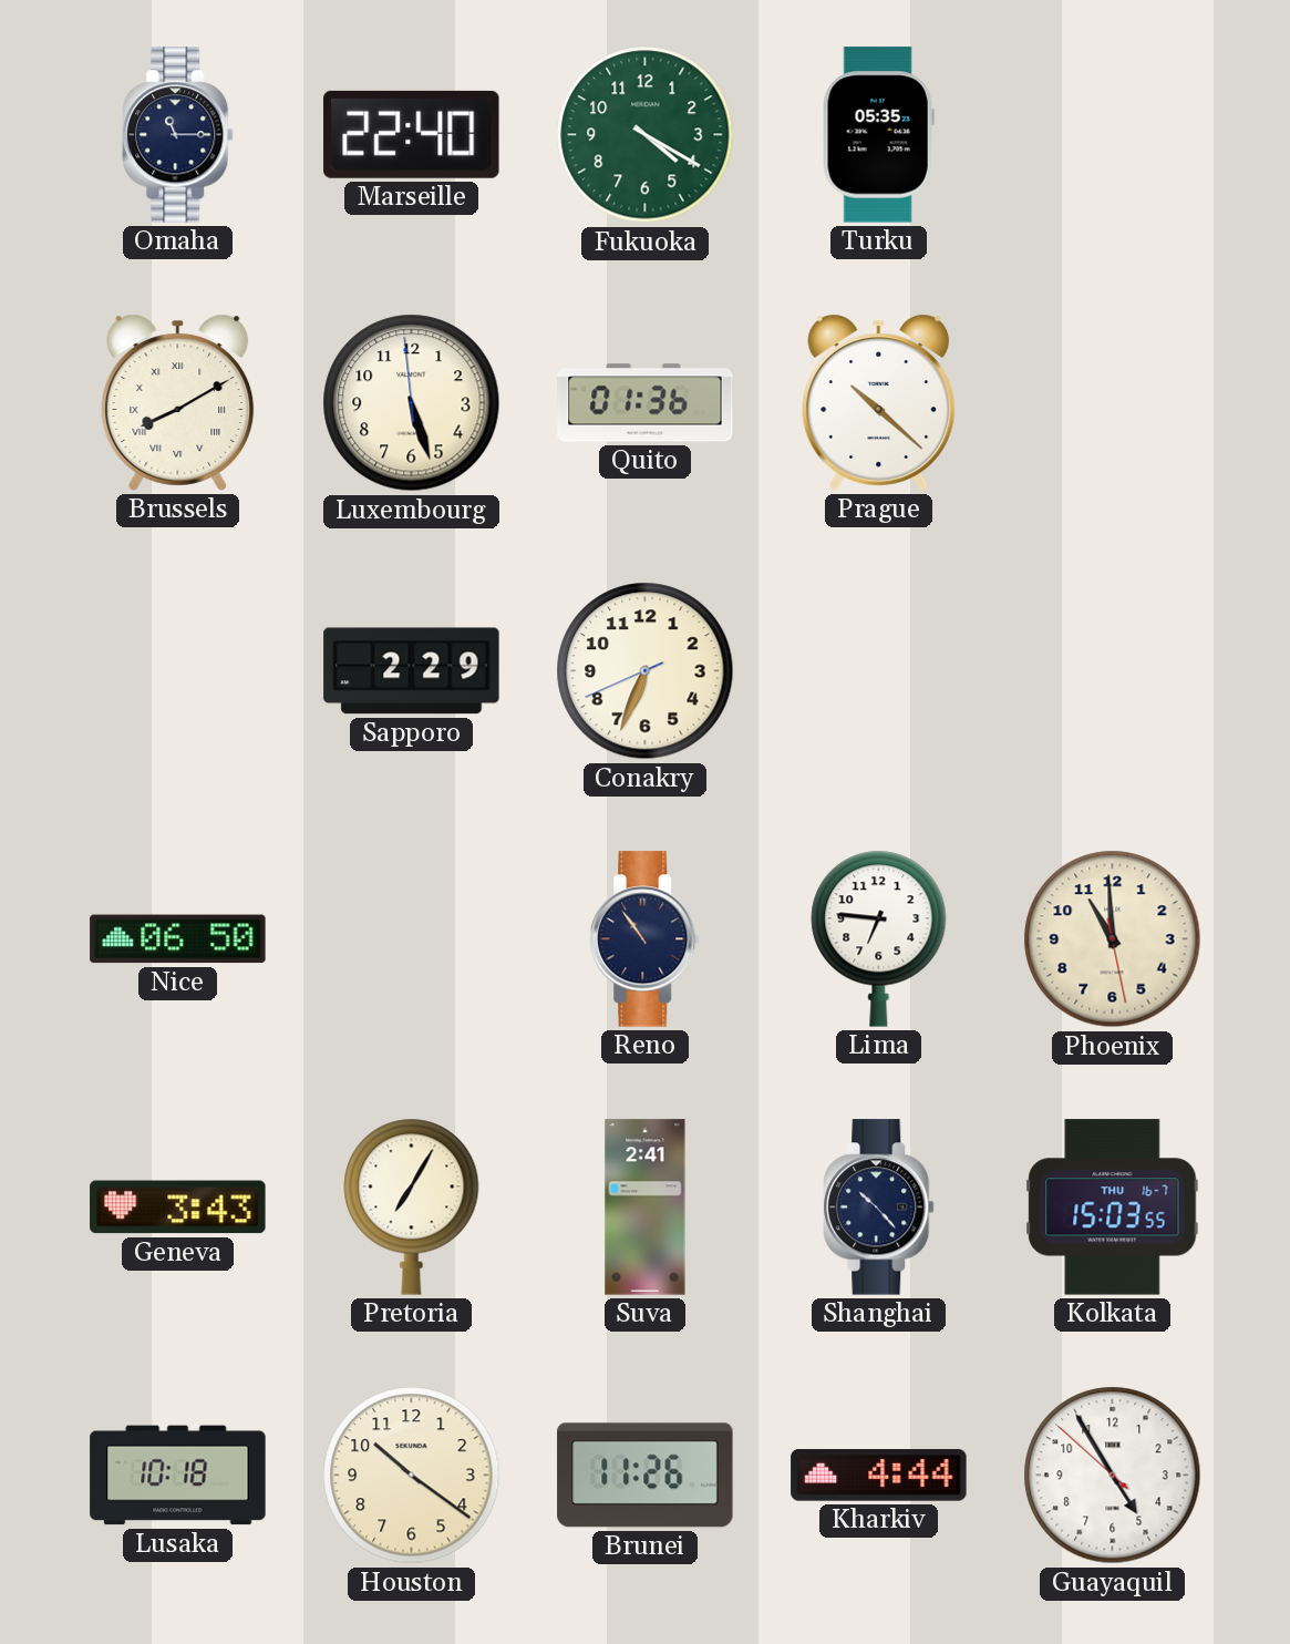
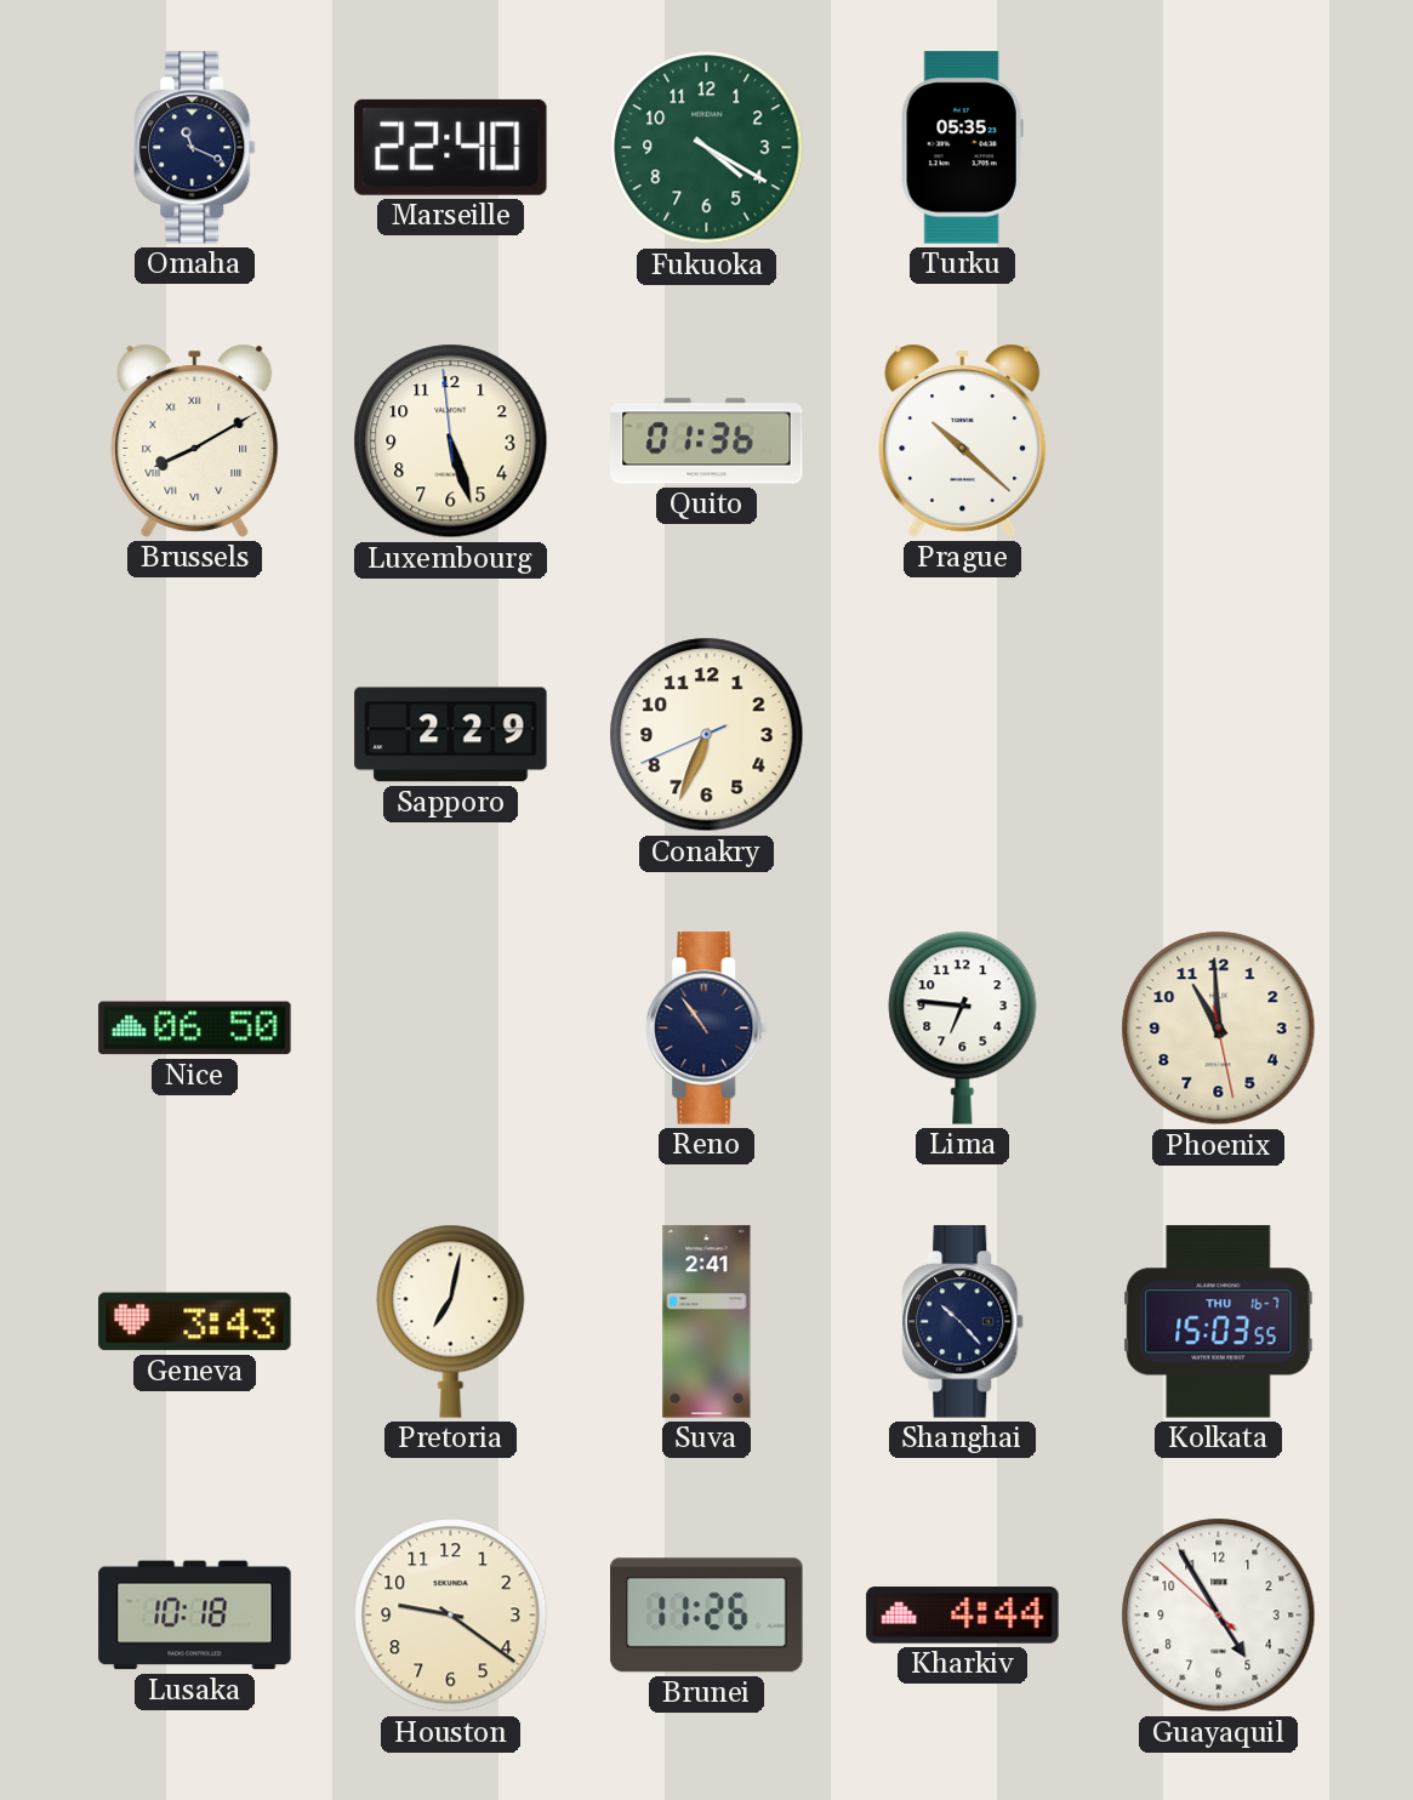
Omaha: 11:15 -> 11:19 (195, 148)
Pretoria: 7:05 -> 7:02 (451, 1321)
Houston: 10:21 -> 9:21 (451, 1616)
